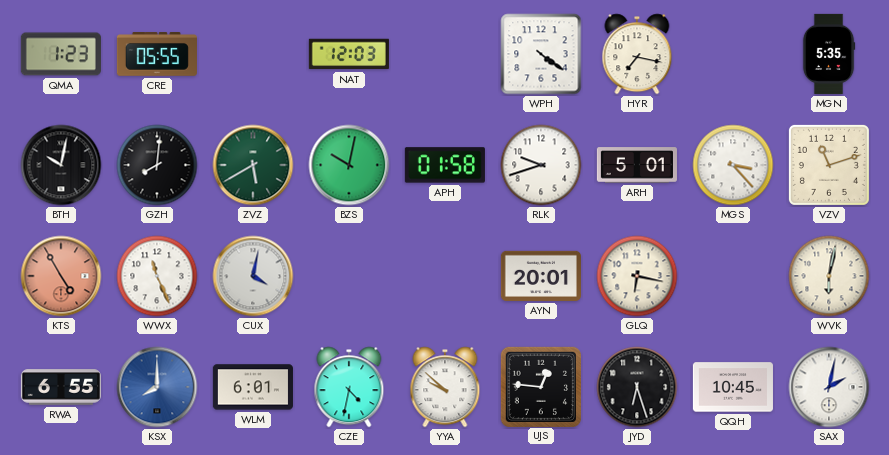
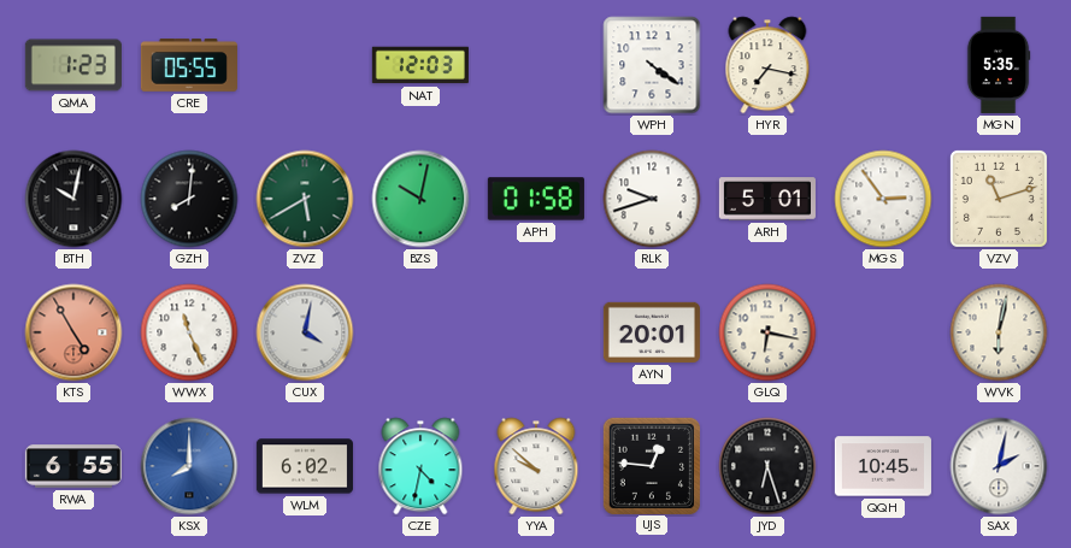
MGS: 3:23 -> 2:54 (883, 199)
WLM: 6:01 -> 6:02 (305, 466)
